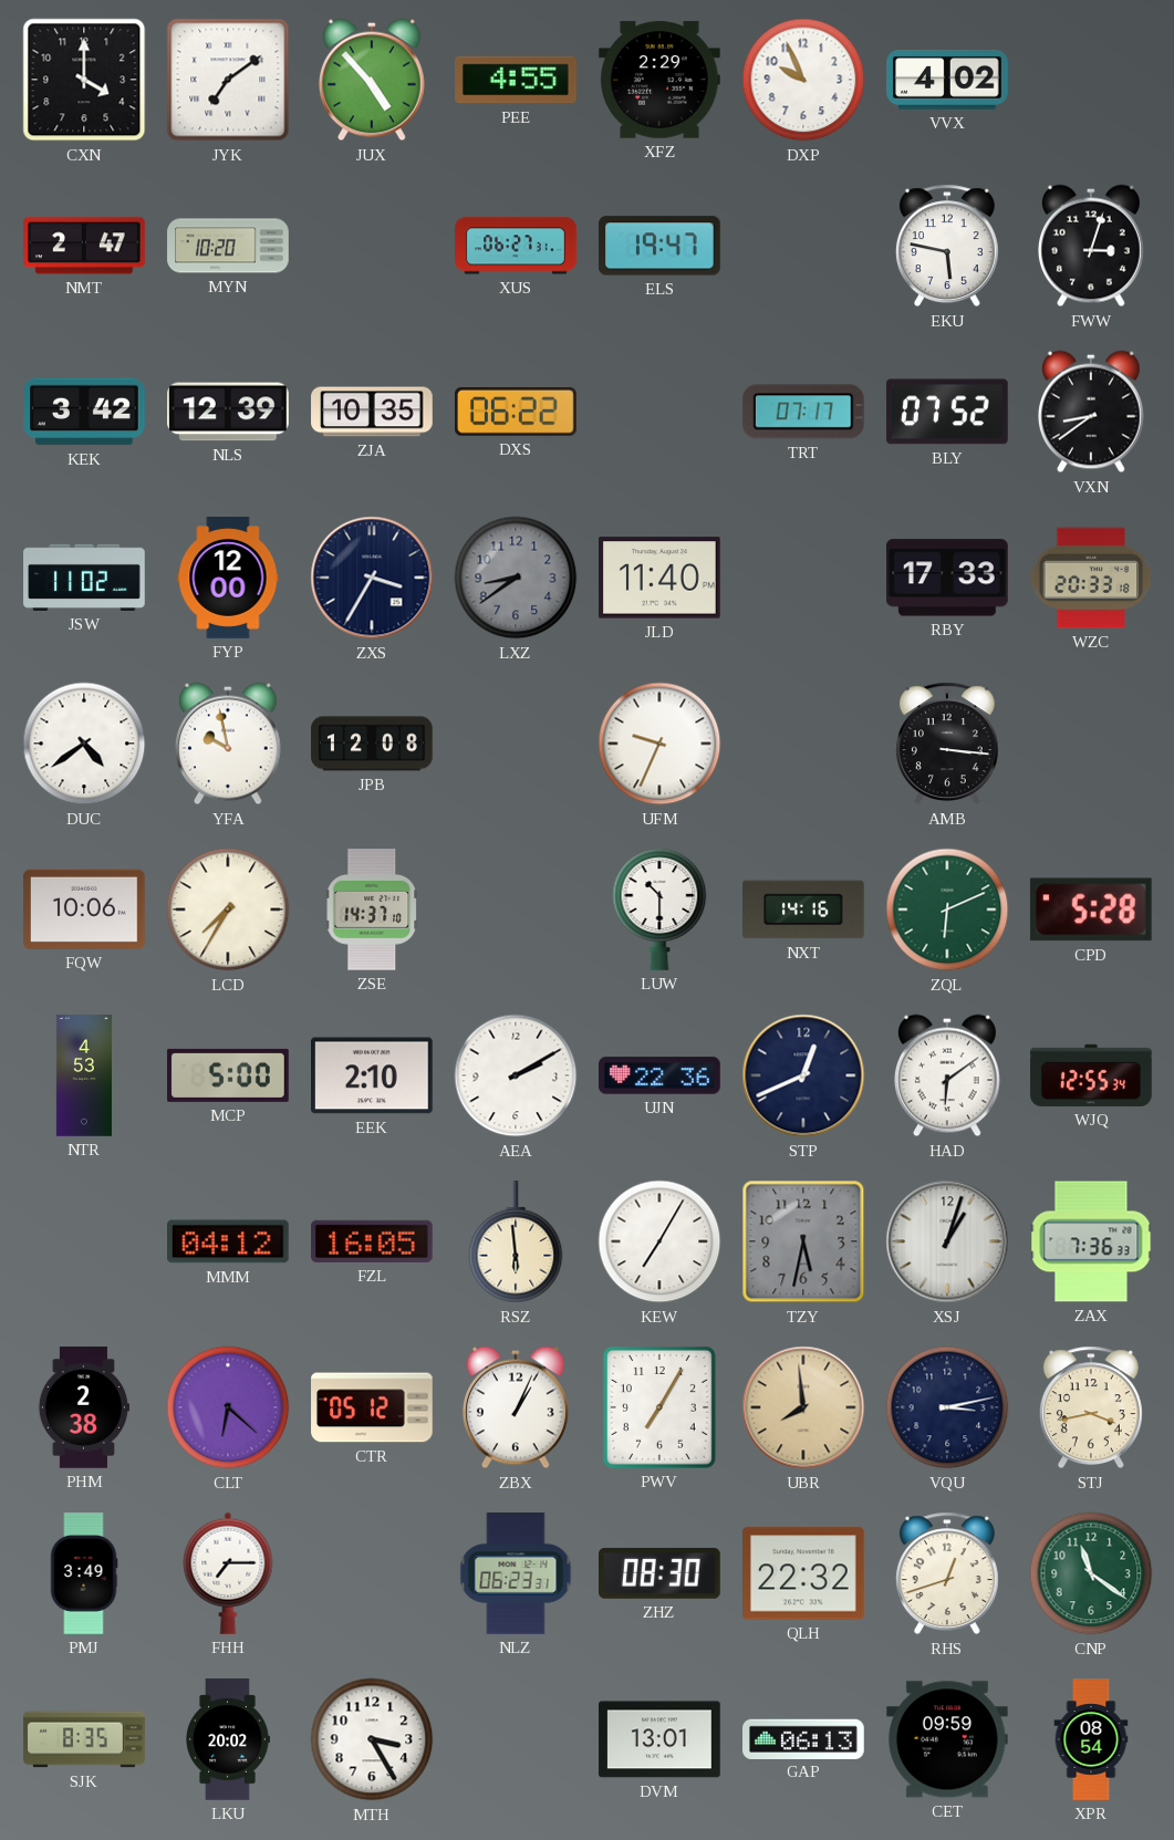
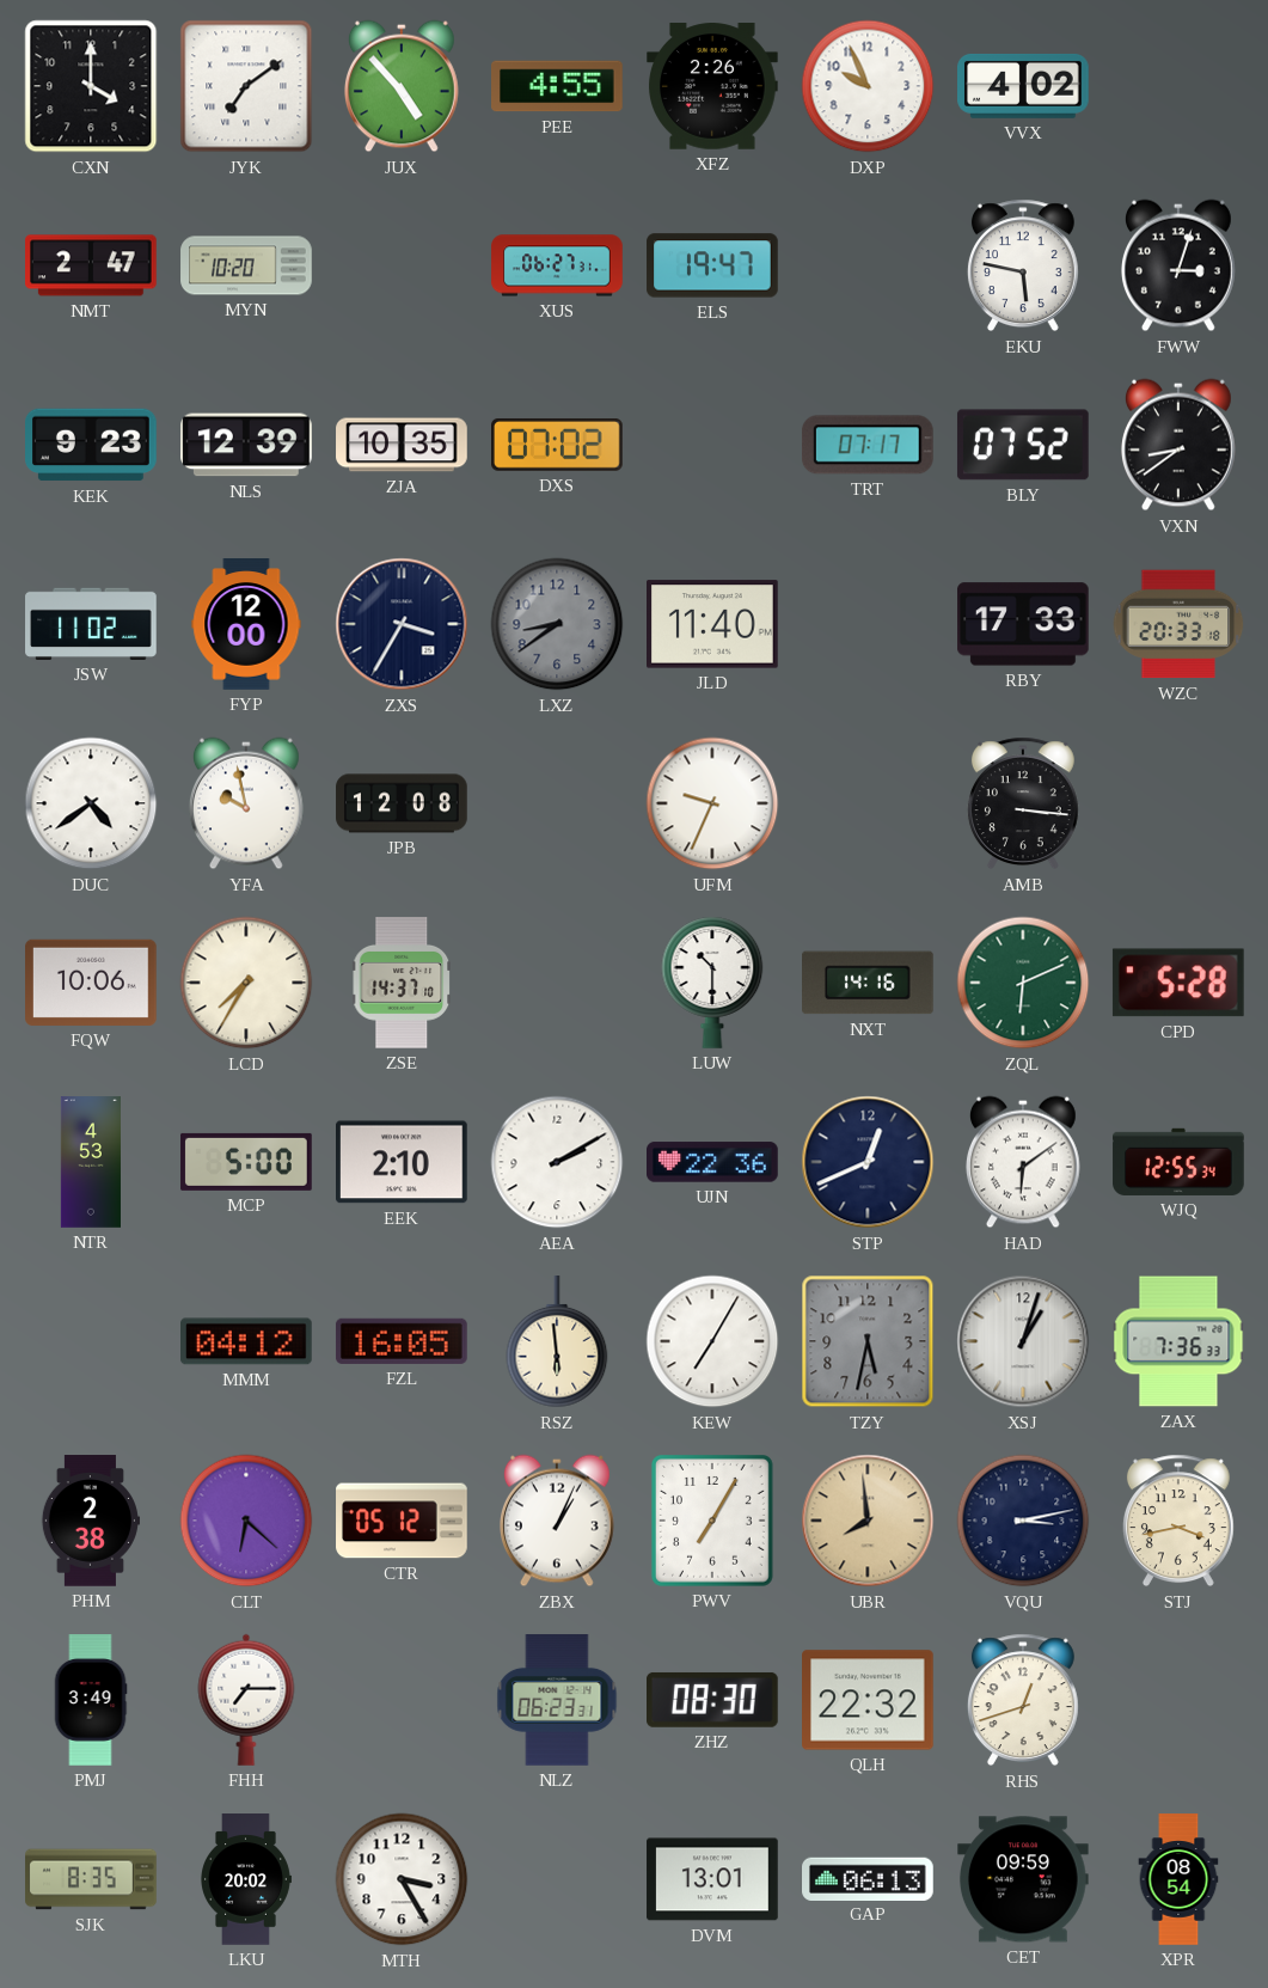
XFZ: 2:29 -> 2:26 (713, 86)
KEK: 3:42 -> 9:23 (92, 445)
DXS: 06:22 -> 07:02 (558, 445)
CNP: 11:21 -> none (1091, 1573)
